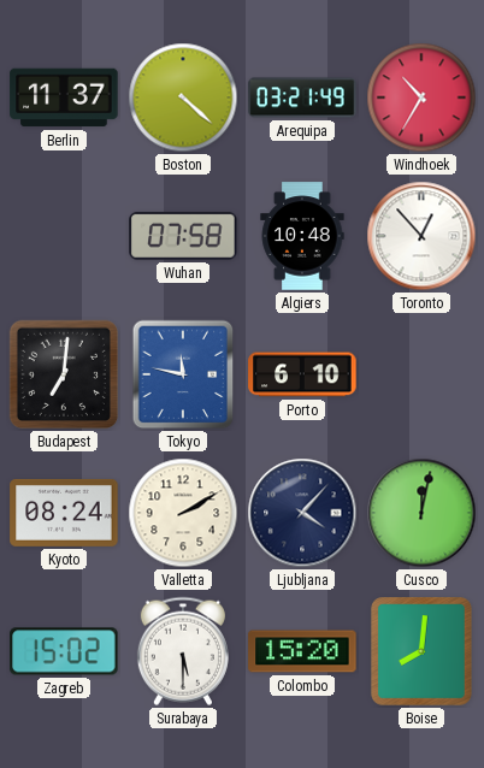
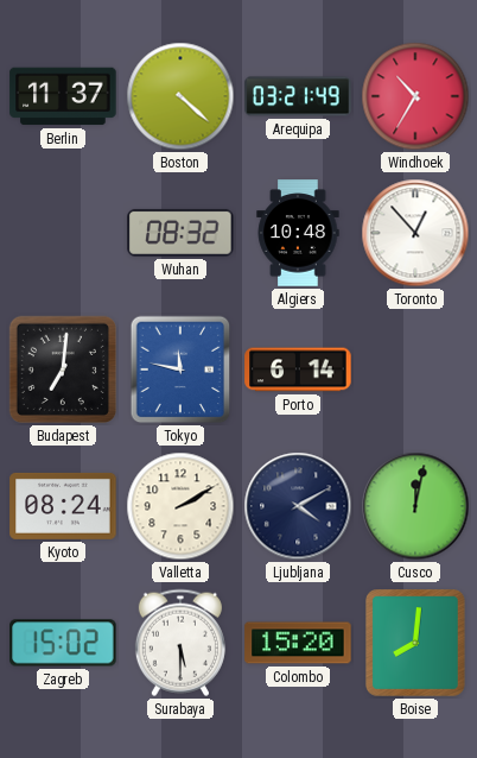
Wuhan: 07:58 -> 08:32 (180, 233)
Porto: 6:10 -> 6:14 (298, 369)
Ljubljana: 4:07 -> 4:10 (298, 506)
